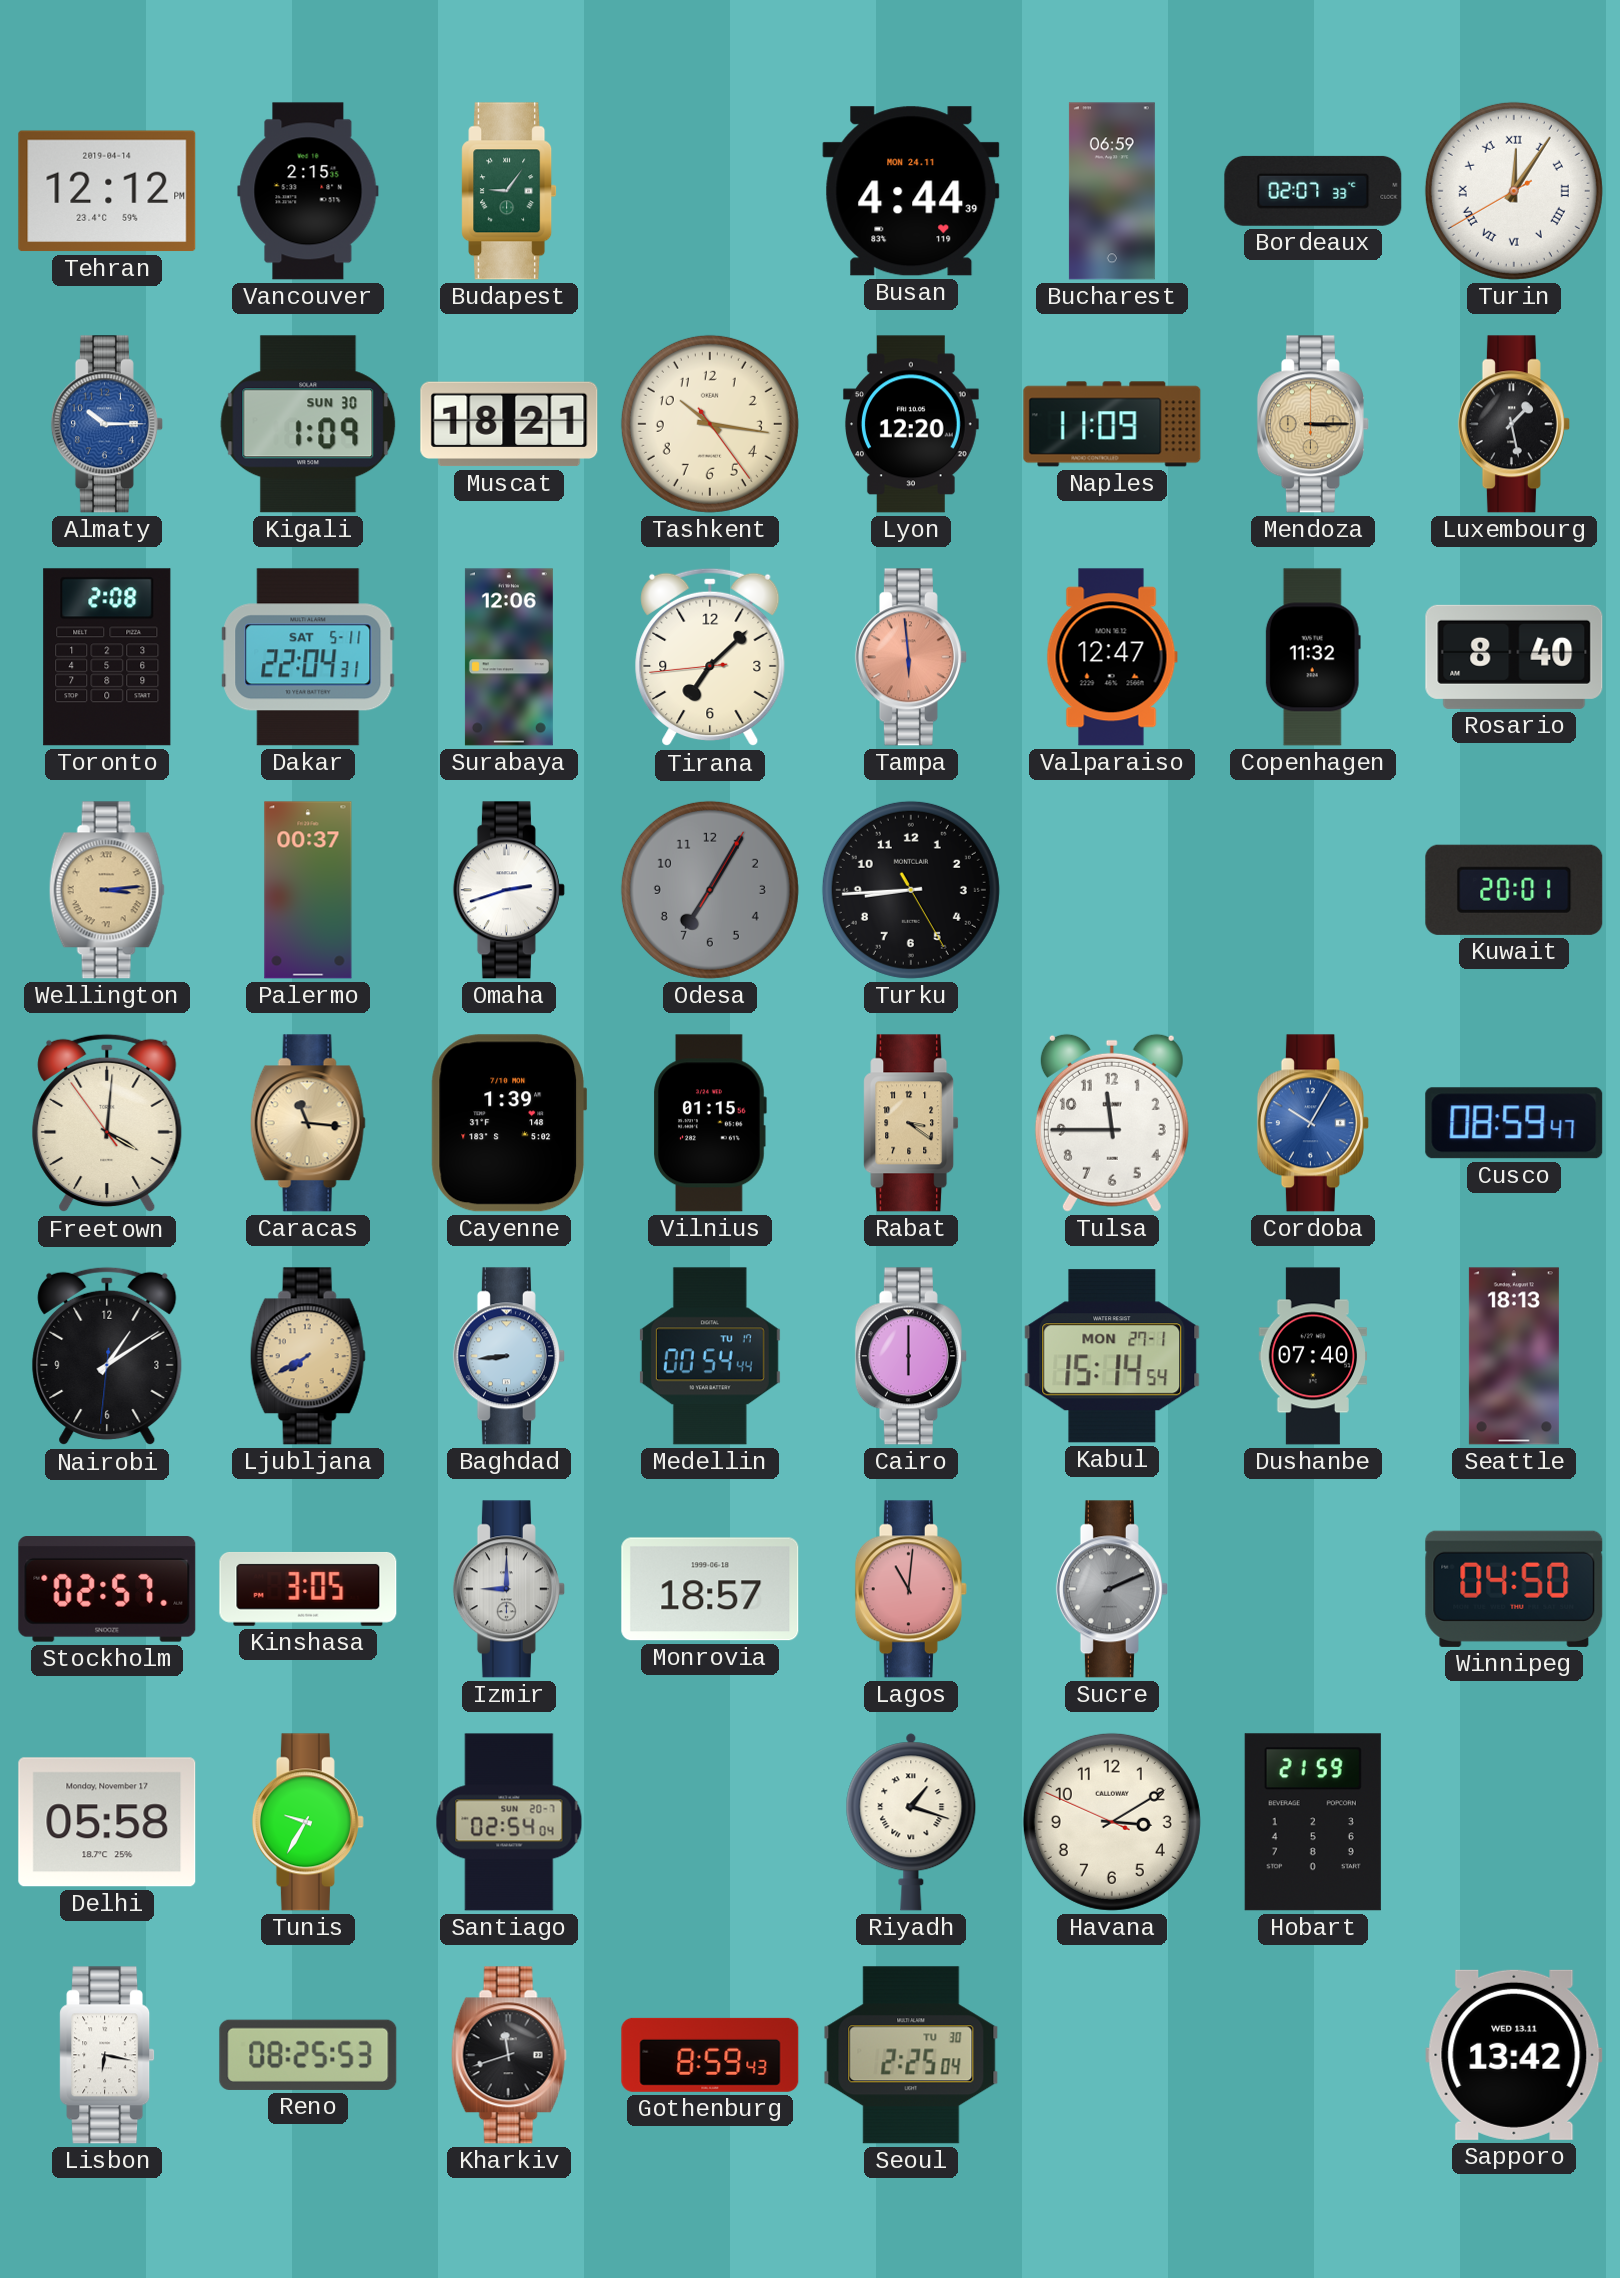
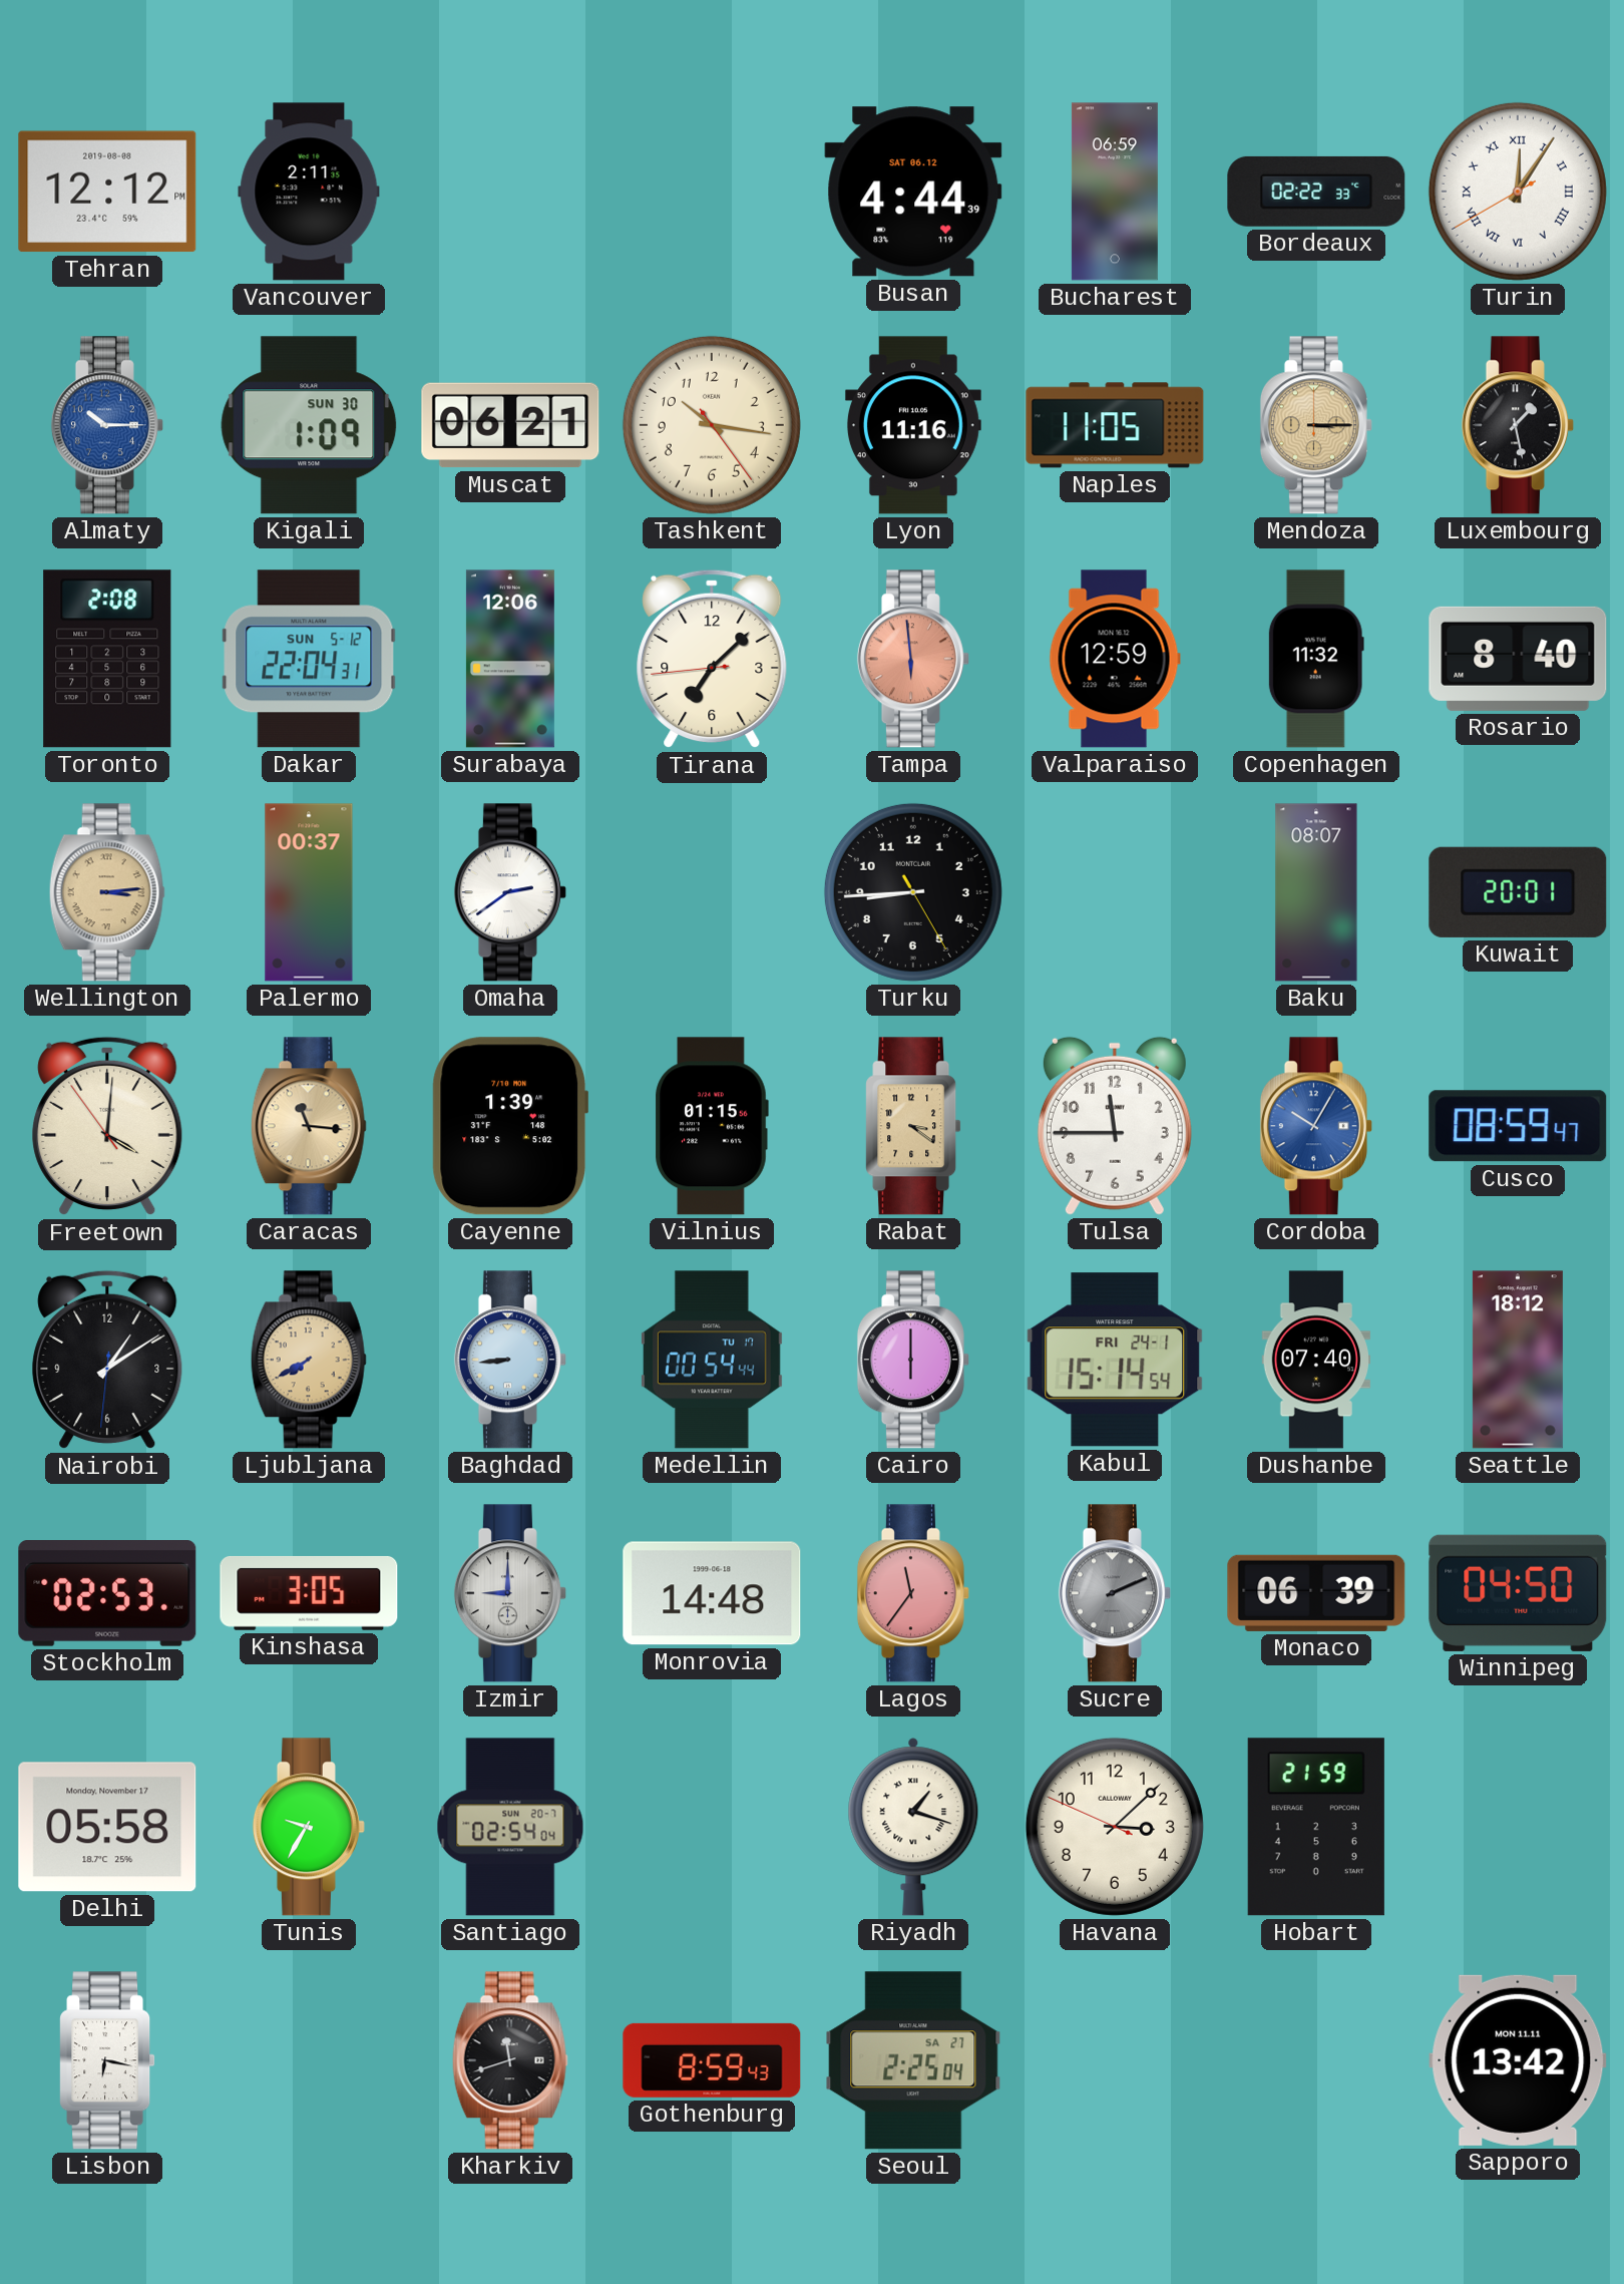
Tehran date: 2019-04-14 -> 2019-08-08 (107, 192)
Vancouver: 2:15 -> 2:11 (309, 192)
Budapest: 9:06 -> none (509, 191)
Busan date: MON 24.11 -> SAT 06.12 (913, 192)
Bordeaux: 02:07 -> 02:22 (1316, 192)
Muscat: 18:21 -> 06:21 (510, 425)
Lyon: 12:20 -> 11:16 (913, 425)
Naples: 11:09 -> 11:05 (1115, 425)
Dakar date: SAT 5-11 -> SUN 5-12 (309, 659)
Valparaiso: 12:47 -> 12:59 (1115, 659)
Omaha: 2:42 -> 2:39 (510, 892)
Odesa: 7:05 -> none (710, 890)
Baku: none -> 08:07 (1316, 892)
Kabul date: MON 27-1 -> FRI 24-1 (1115, 1360)
Seattle: 18:13 -> 18:12 (1518, 1360)
Stockholm: 02:57 -> 02:53 (107, 1594)
Monrovia: 18:57 -> 14:48 (712, 1593)
Lagos: 11:01 -> 11:36 (913, 1593)
Monaco: none -> 06:39 (1316, 1593)
Havana: 3:09 -> 3:07 (1115, 1827)
Reno: 08:25 -> none (308, 2055)
Seoul date: TU 30 -> SA 27 (913, 2060)
Sapporo date: WED 13.11 -> MON 11.11 (1518, 2060)
